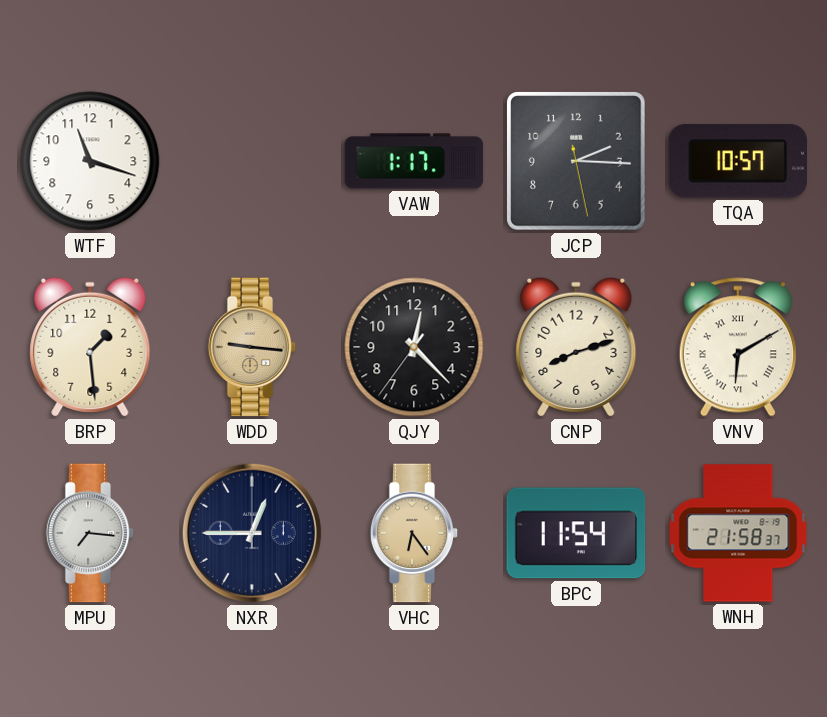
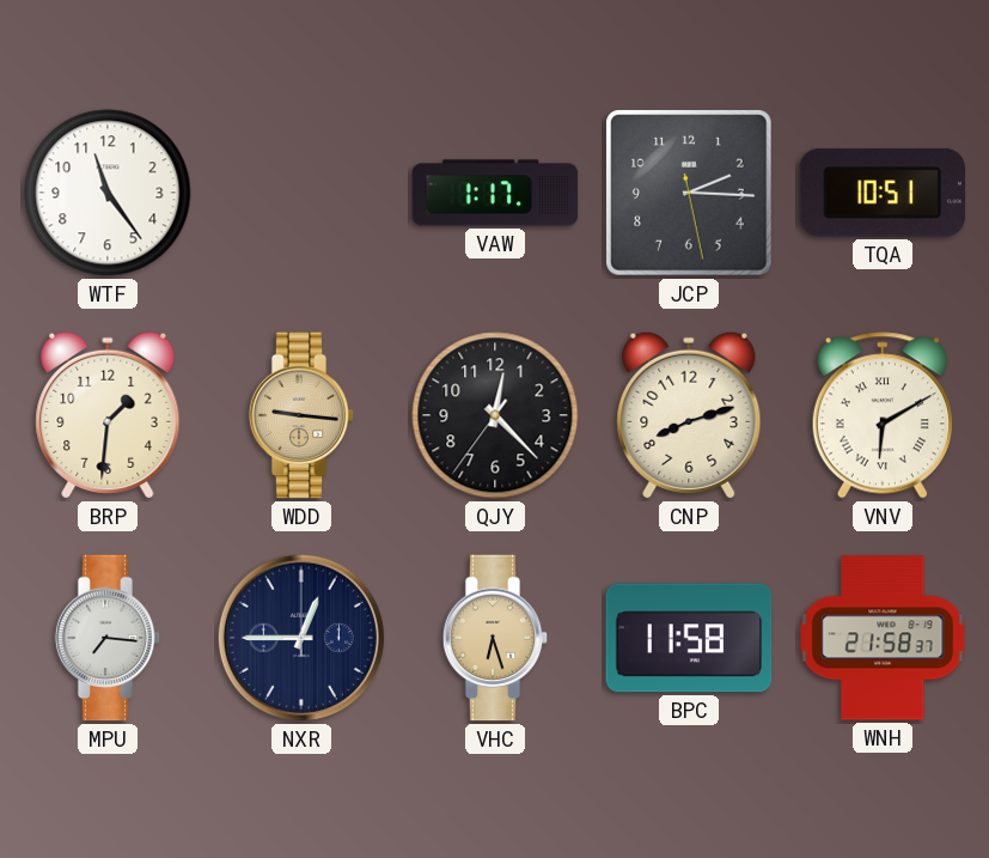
WTF: 11:18 -> 11:24 (108, 193)
TQA: 10:57 -> 10:51 (881, 193)
BRP: 1:29 -> 1:31 (108, 415)
VHC: 6:24 -> 6:27 (495, 638)
BPC: 11:54 -> 11:58 (689, 638)
